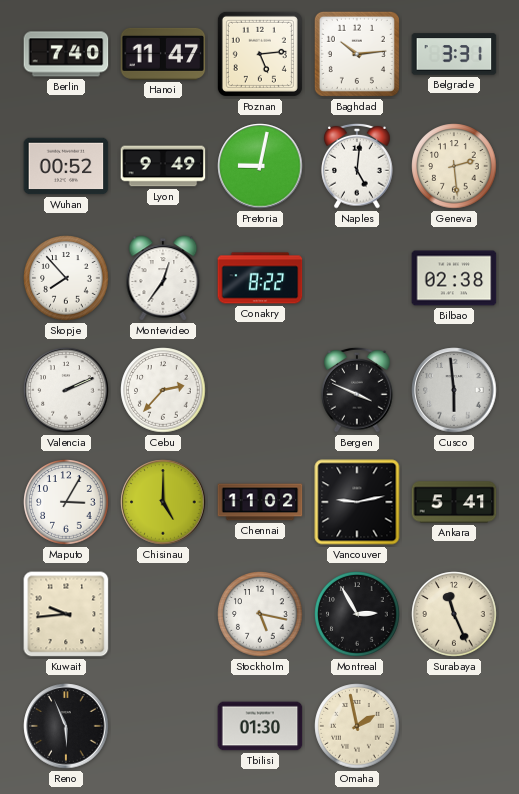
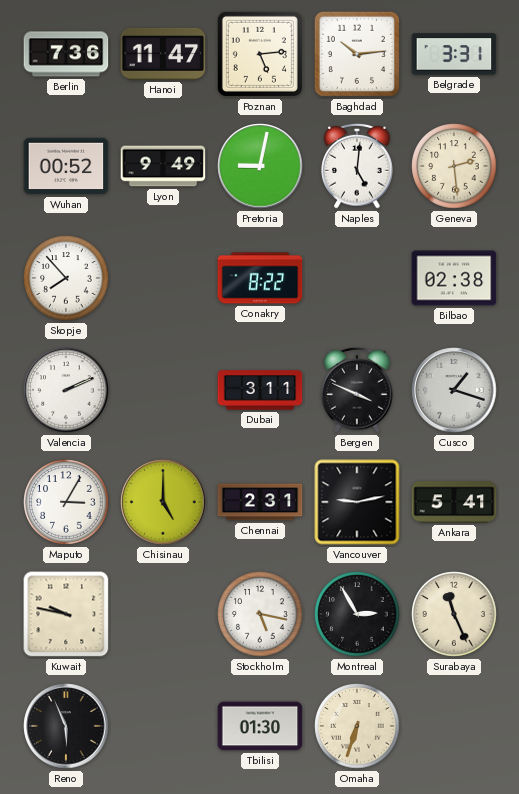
Berlin: 7:40 -> 7:36 (66, 54)
Montevideo: 12:36 -> none (163, 278)
Cebu: 2:37 -> none (163, 390)
Dubai: none -> 3:11 (260, 390)
Cusco: 5:59 -> 1:18 (454, 390)
Chennai: 11:02 -> 2:31 (260, 502)
Kuwait: 9:44 -> 9:47 (66, 614)
Omaha: 1:58 -> 6:33 (357, 726)
